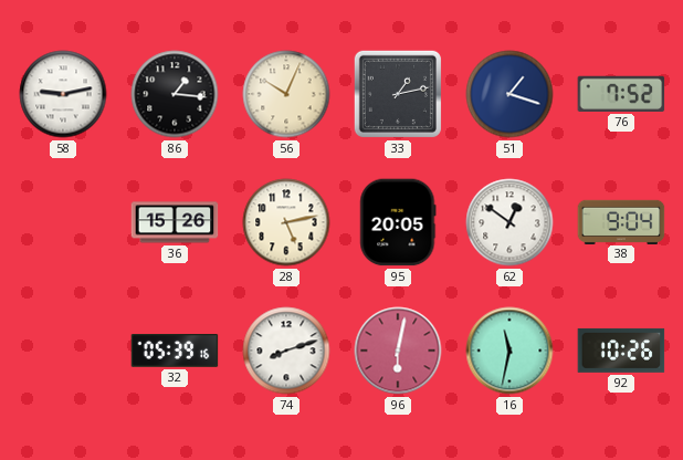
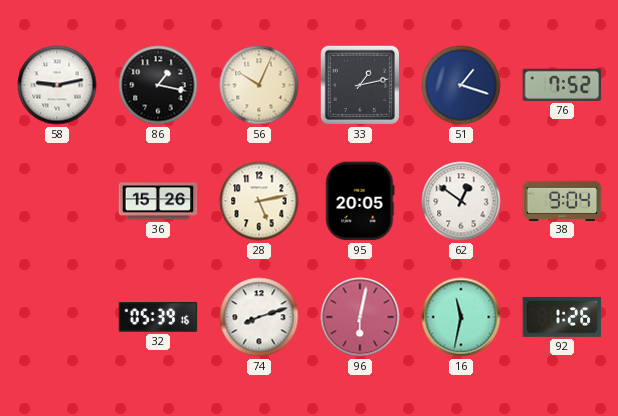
86: 1:16 -> 1:17 (158, 85)
92: 10:26 -> 1:26 (562, 317)
